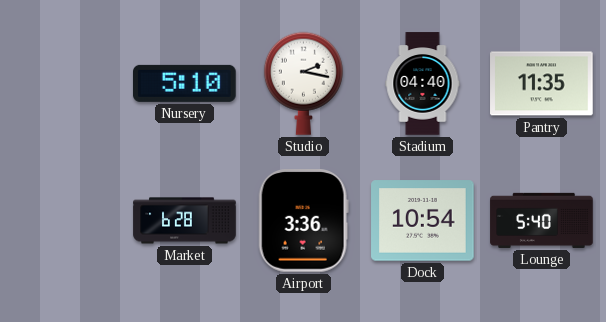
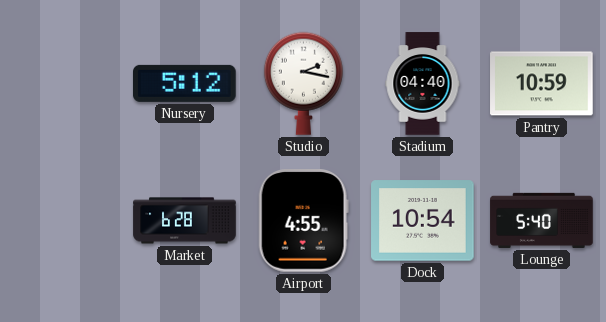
Nursery: 5:10 -> 5:12 (185, 83)
Pantry: 11:35 -> 10:59 (542, 84)
Airport: 3:36 -> 4:55 (303, 221)
